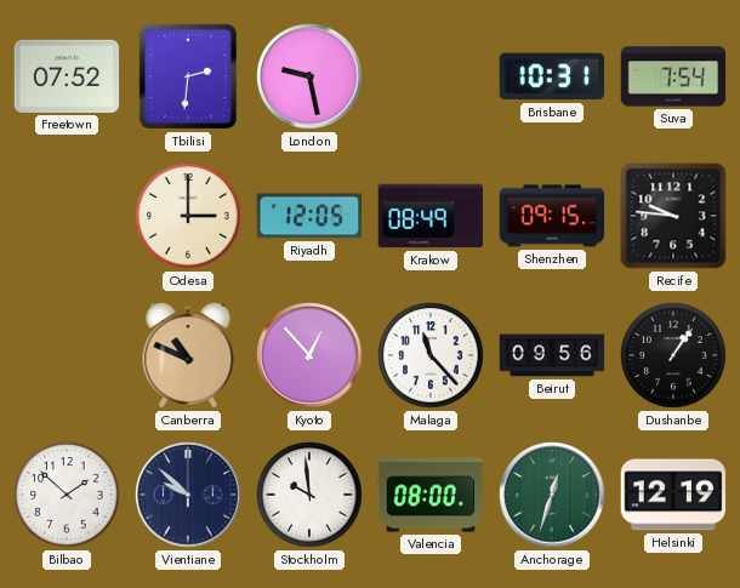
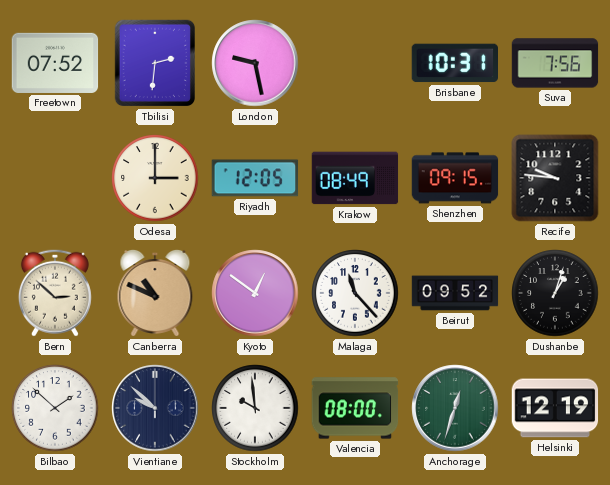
Suva: 7:54 -> 7:56 (555, 63)
Bern: none -> 2:52 (55, 293)
Kyoto: 12:53 -> 12:51 (255, 293)
Beirut: 09:56 -> 09:52 (455, 293)
Dushanbe: 1:06 -> 1:03 (555, 293)
